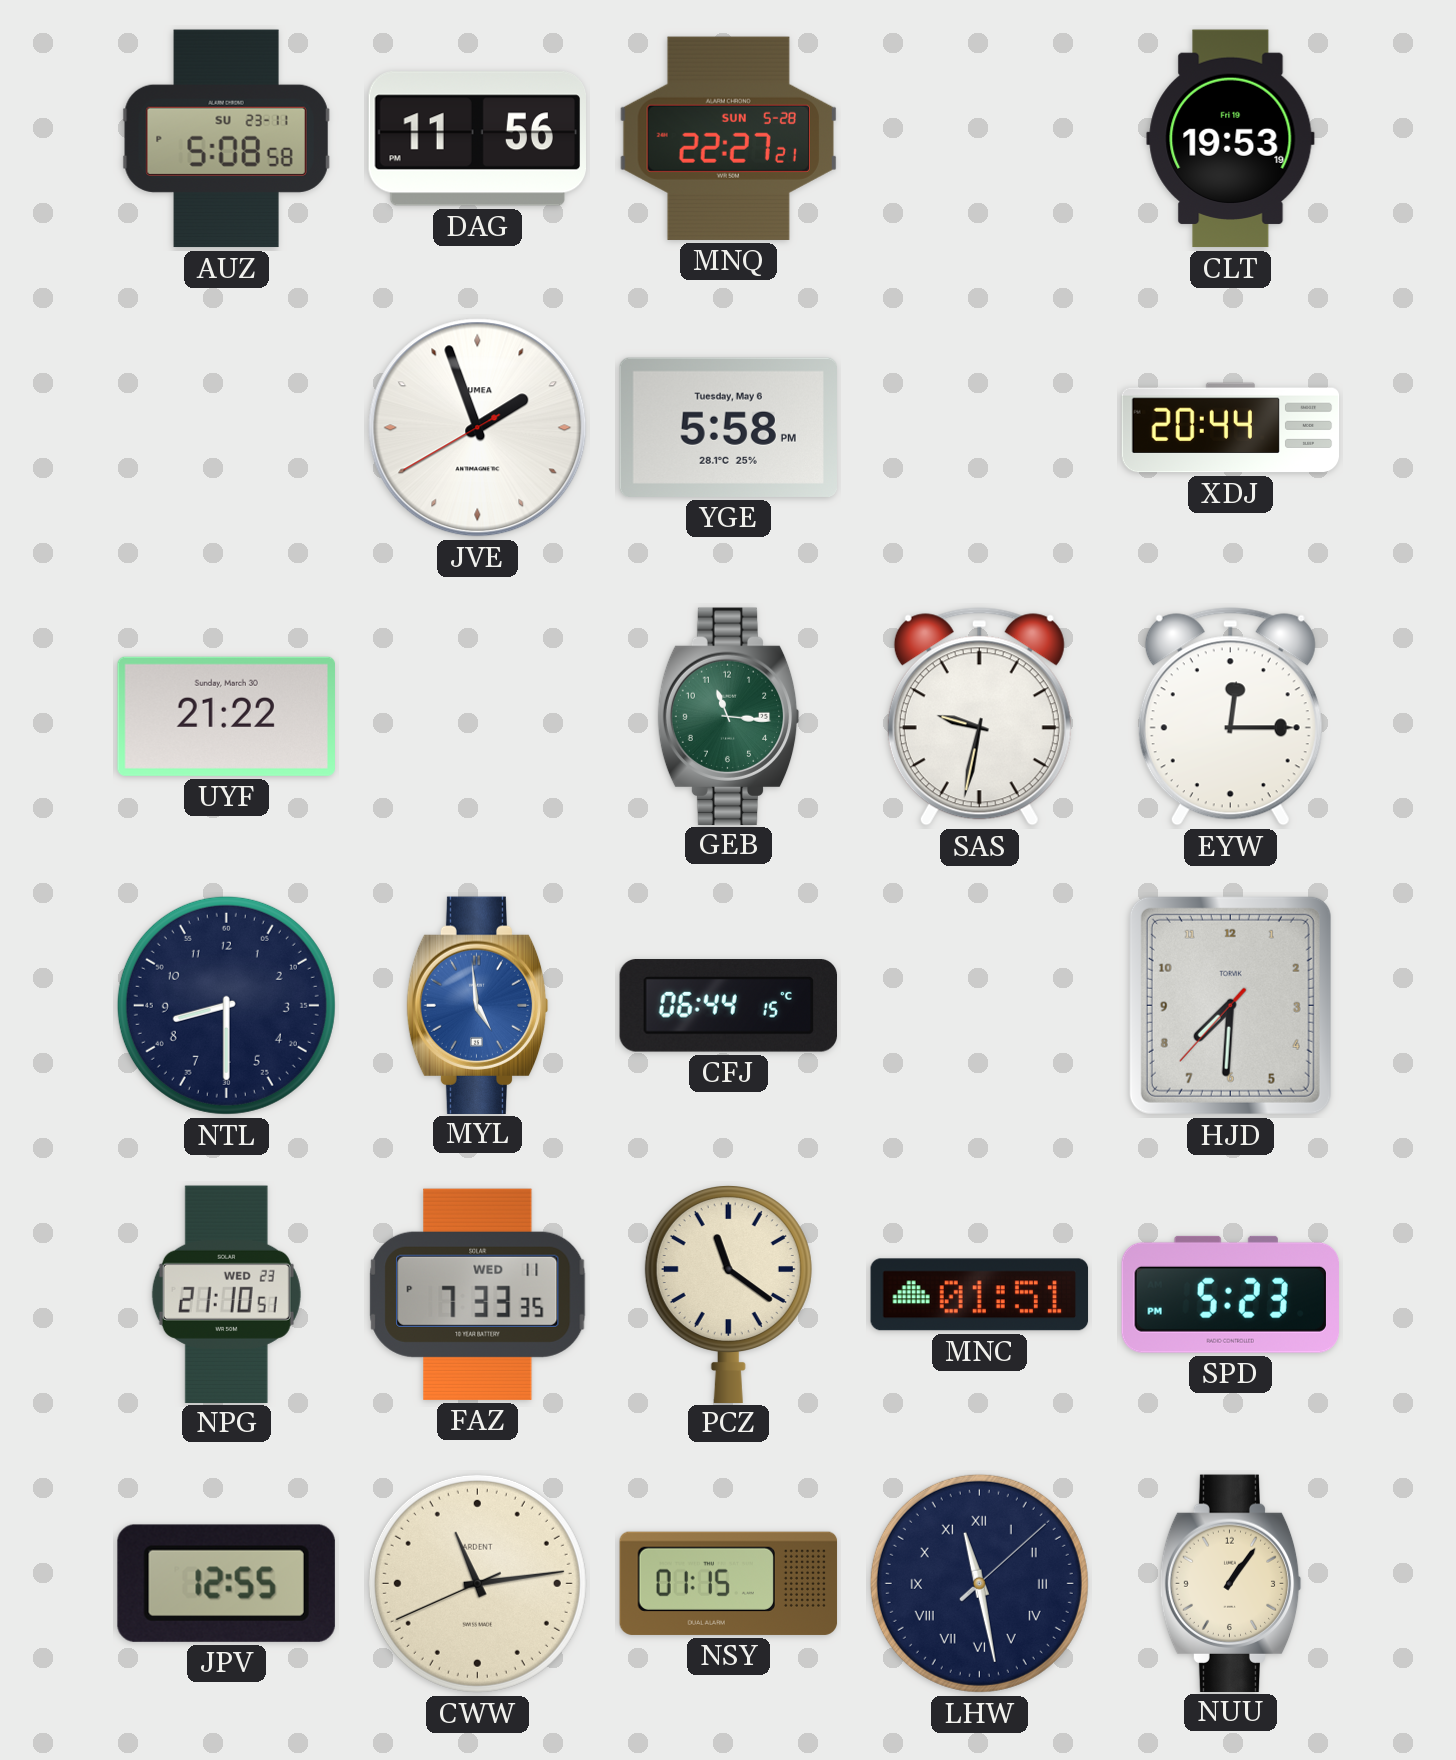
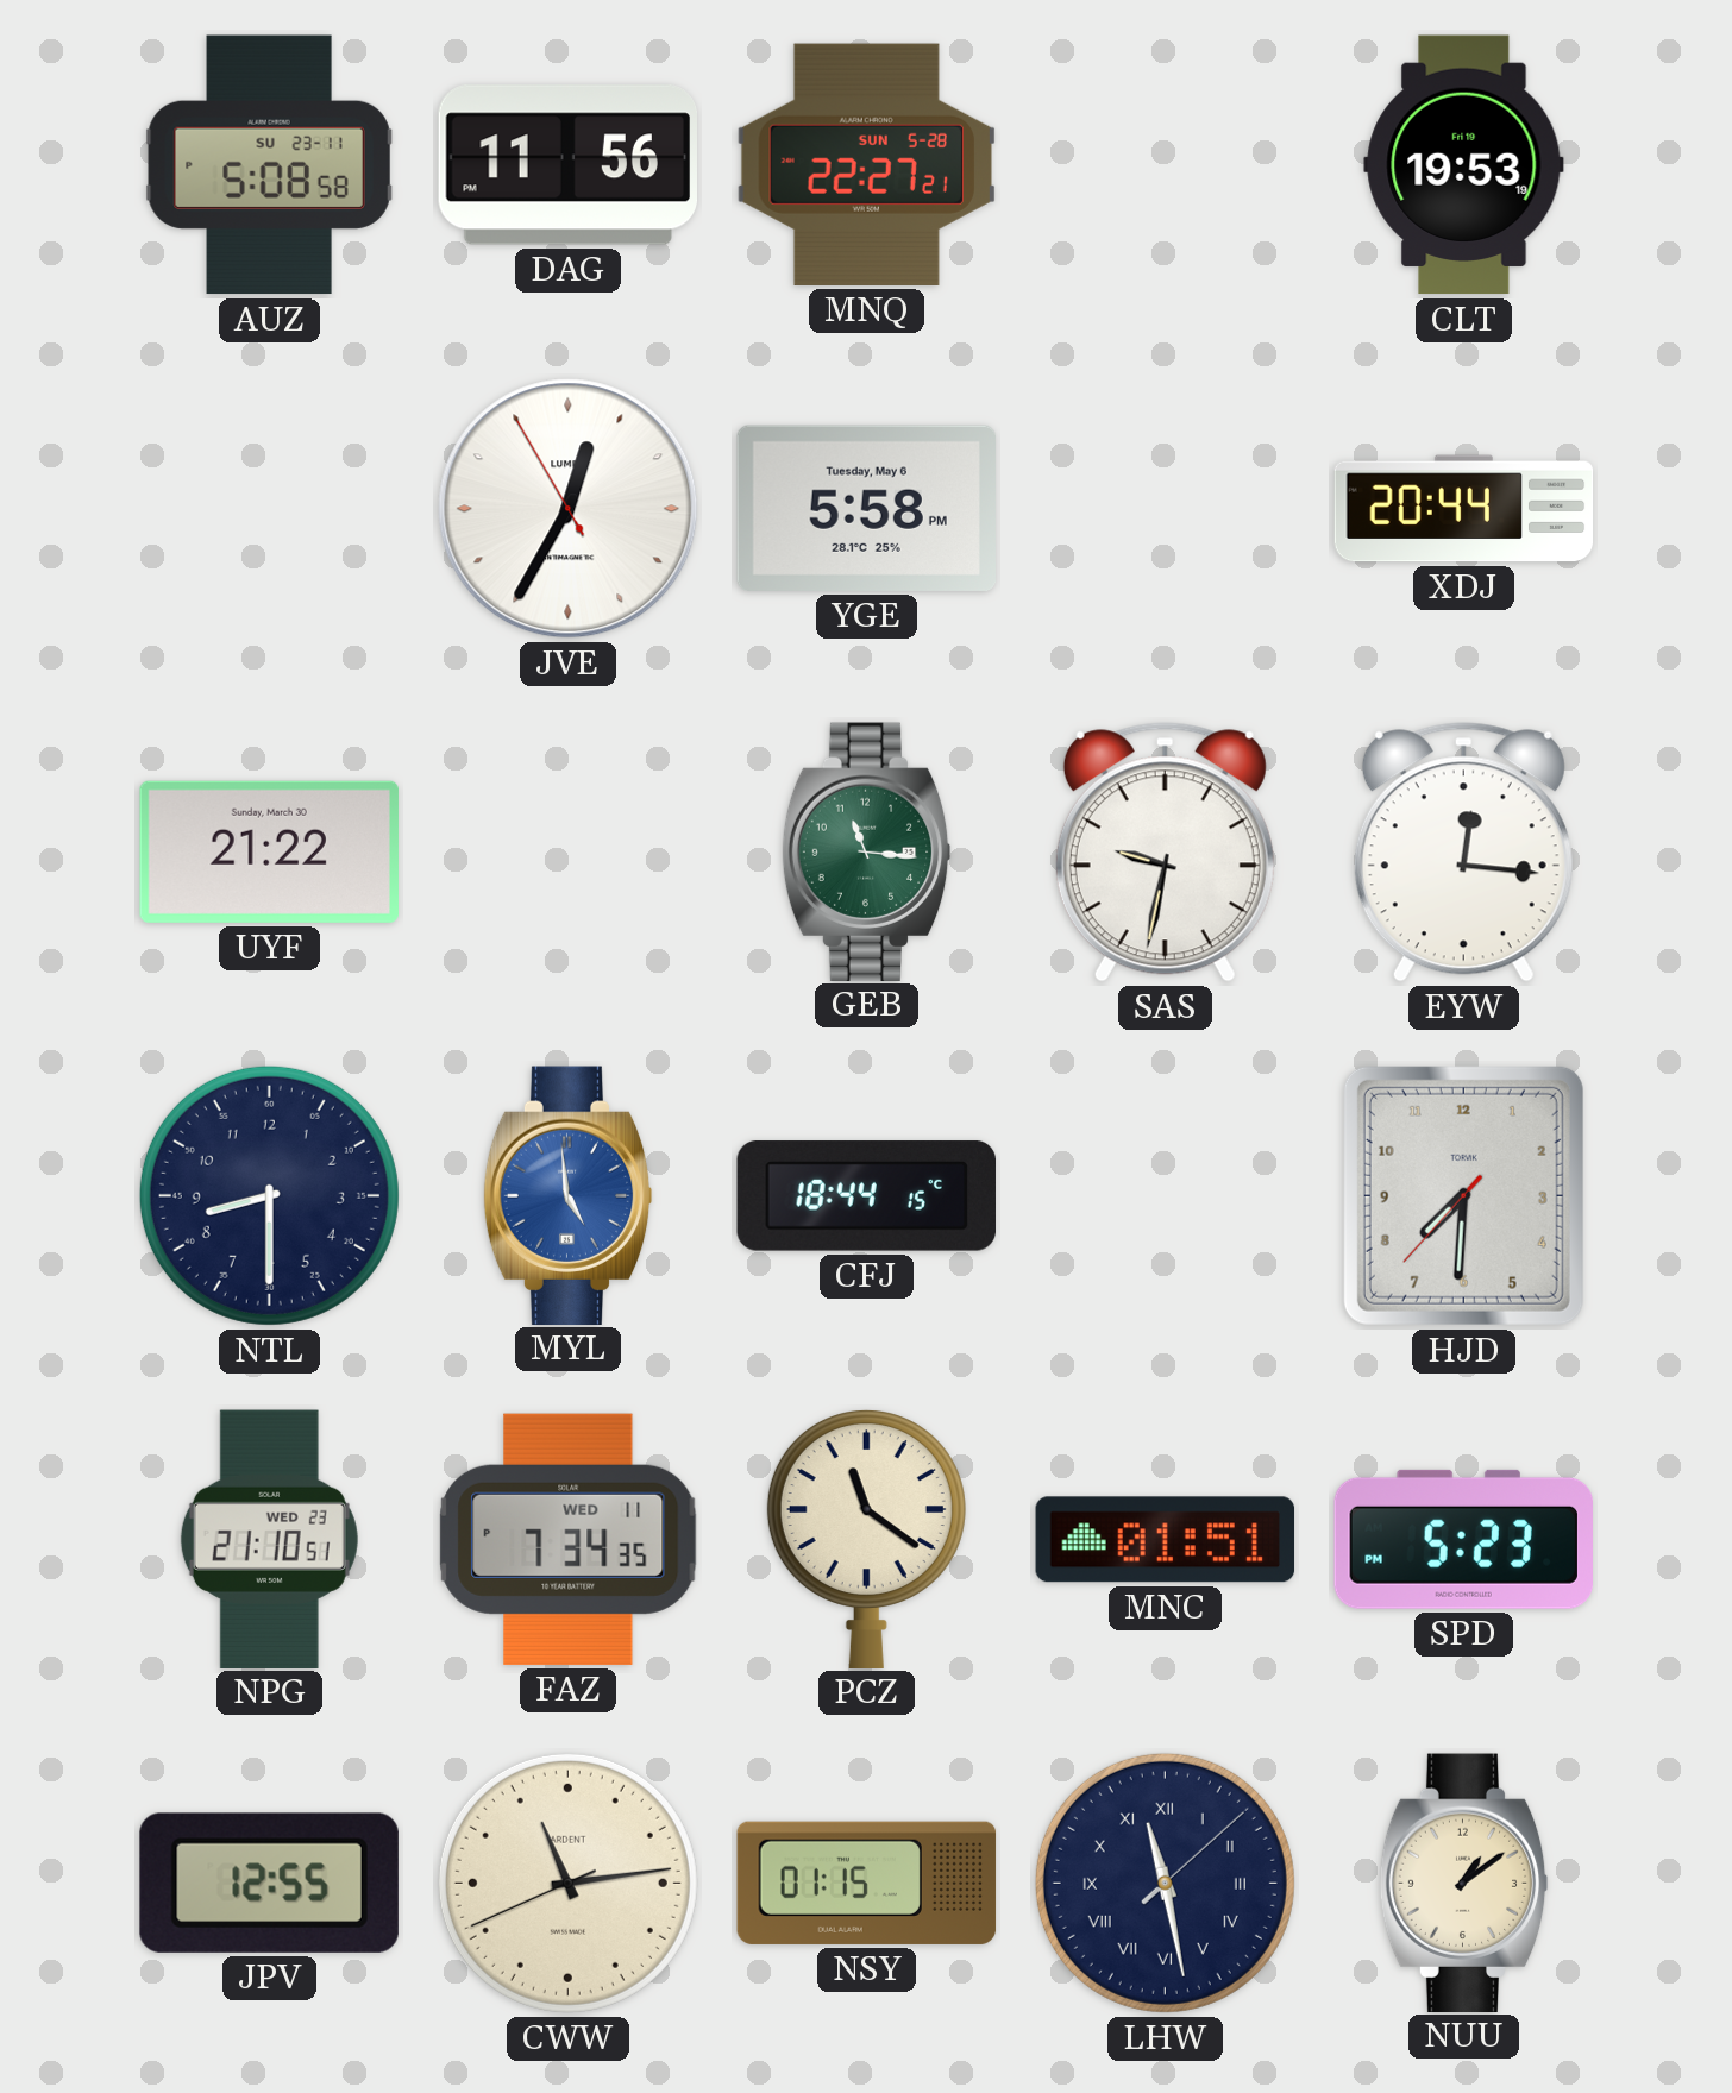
JVE: 1:56 -> 12:34 (569, 509)
EYW: 12:15 -> 12:16 (1463, 853)
CFJ: 06:44 -> 18:44 (866, 1196)
FAZ: 7:33 -> 7:34 (569, 1539)
NUU: 1:06 -> 1:09 (1463, 1883)
